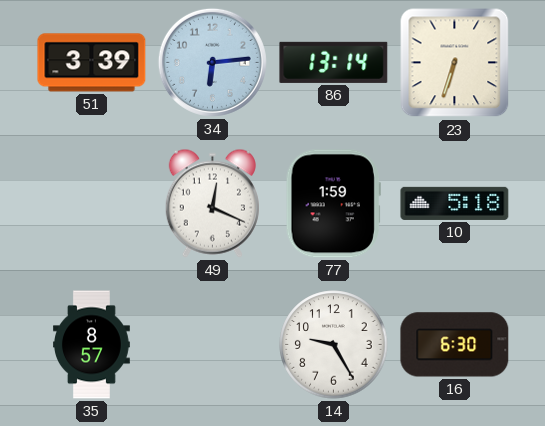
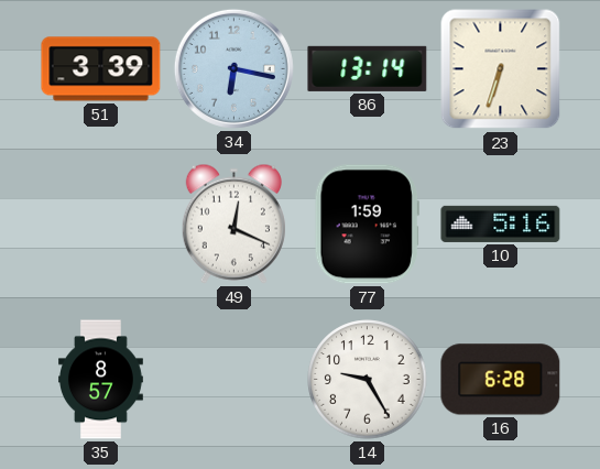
34: 6:14 -> 6:17 (233, 68)
10: 5:18 -> 5:16 (501, 223)
16: 6:30 -> 6:28 (501, 380)
